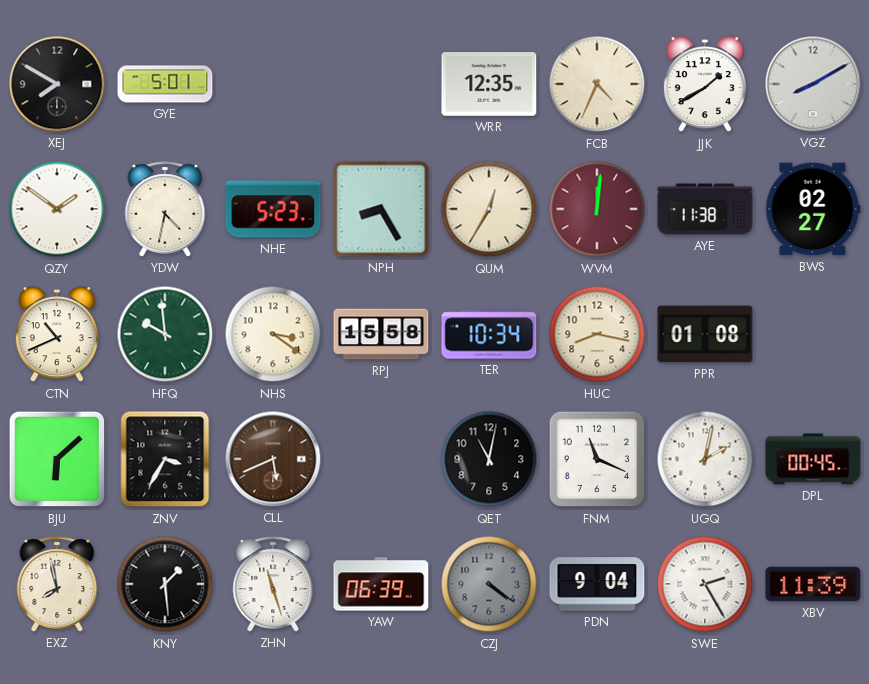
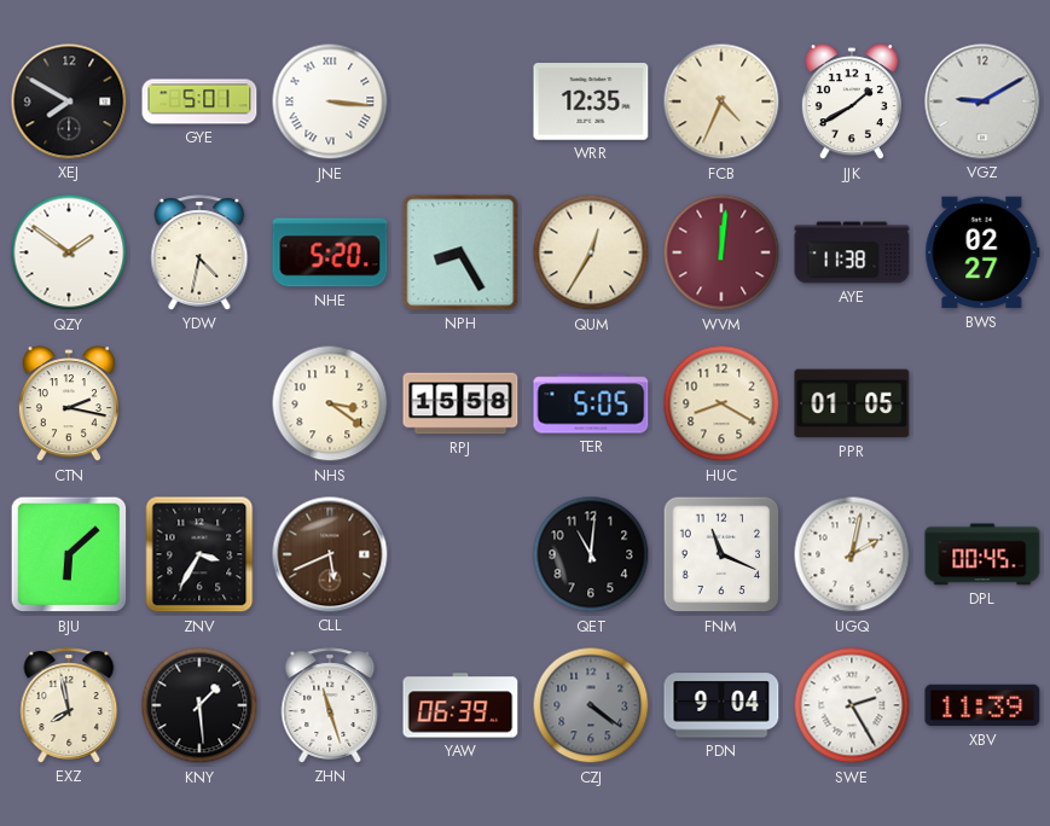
JNE: none -> 3:16 (330, 101)
VGZ: 8:10 -> 9:10 (982, 101)
NHE: 5:23 -> 5:20 (330, 252)
CTN: 10:41 -> 2:17 (69, 405)
HFQ: 9:59 -> none (165, 334)
TER: 10:34 -> 5:05 (591, 403)
HUC: 8:17 -> 8:20 (721, 403)
PPR: 01:08 -> 01:05 (852, 403)
QET: 11:02 -> 11:01 (591, 554)
